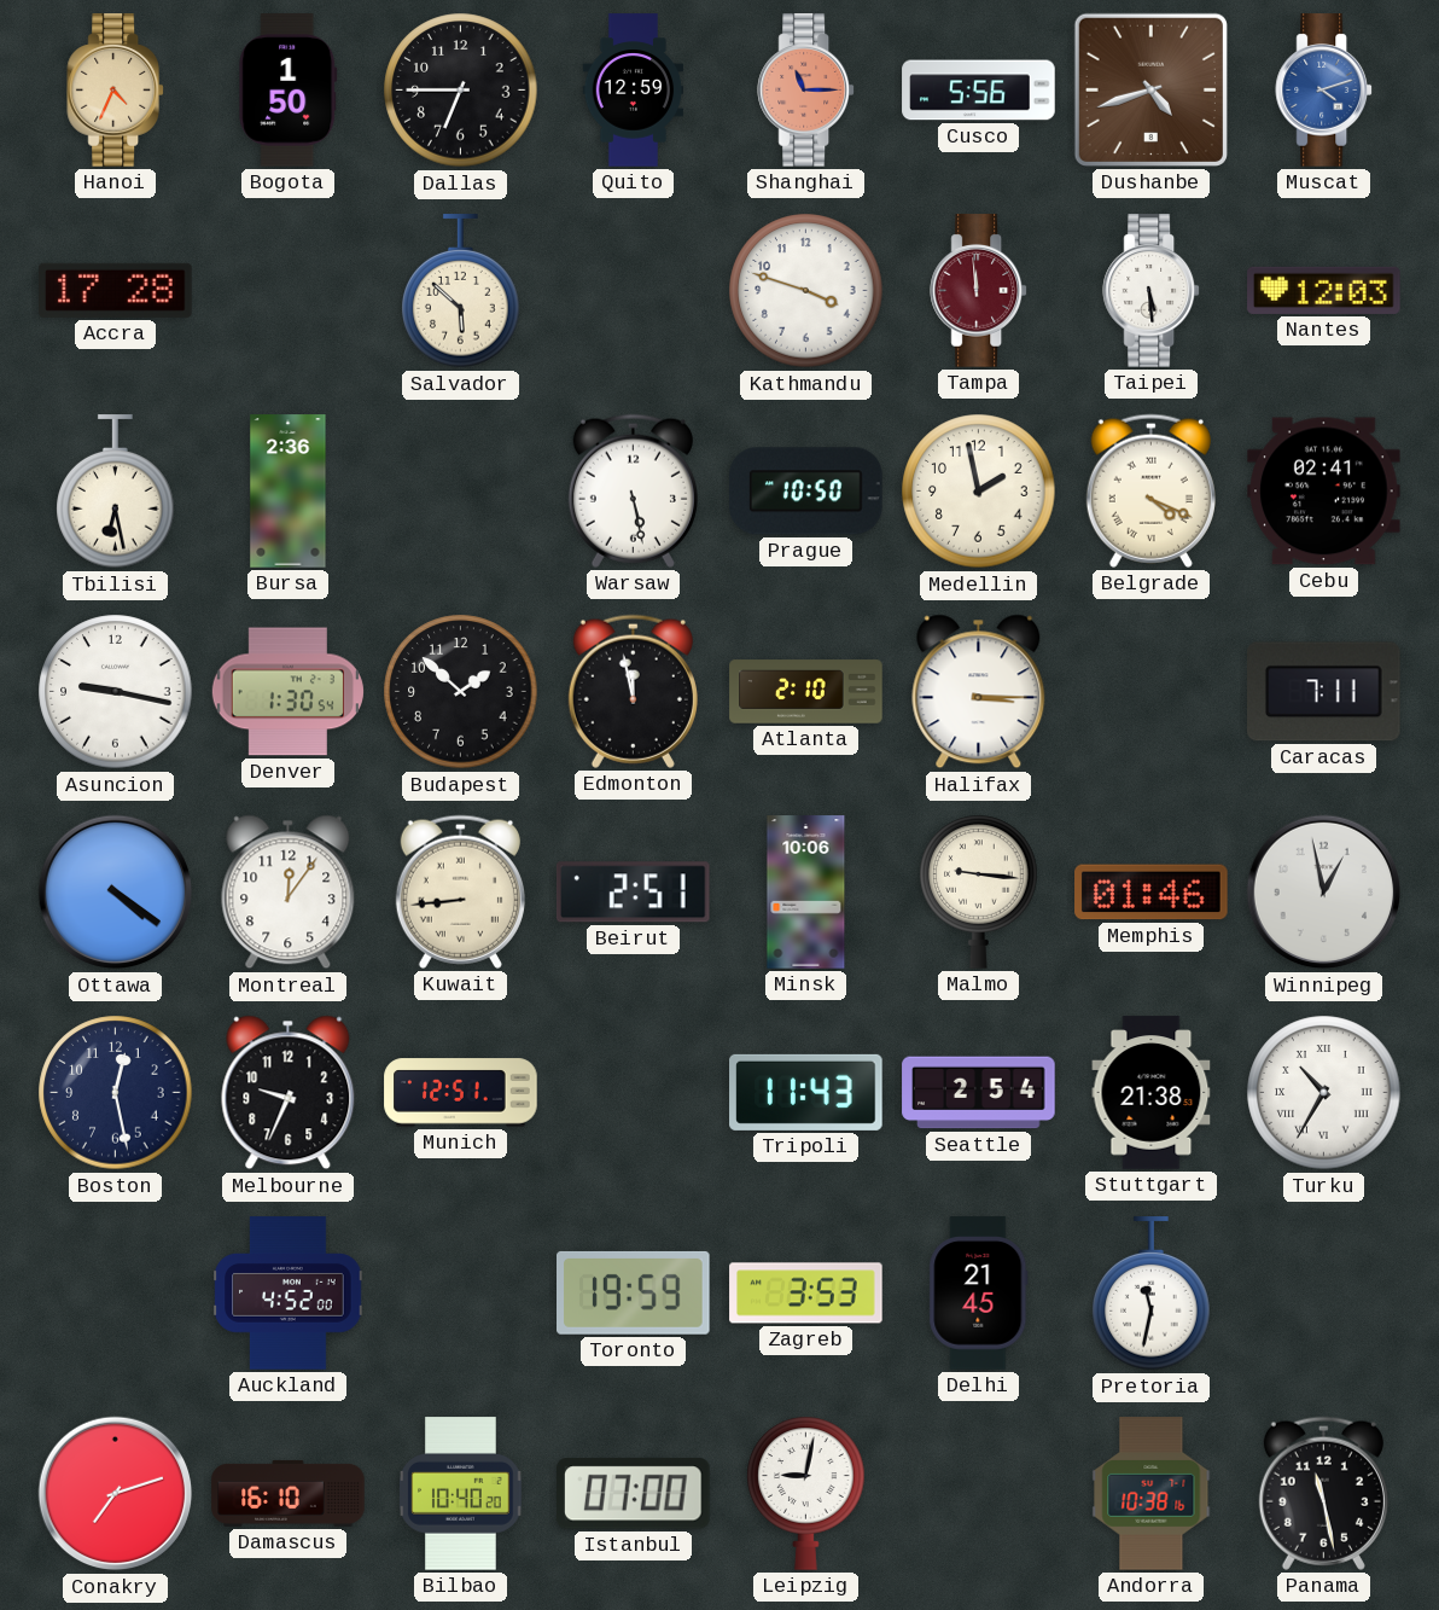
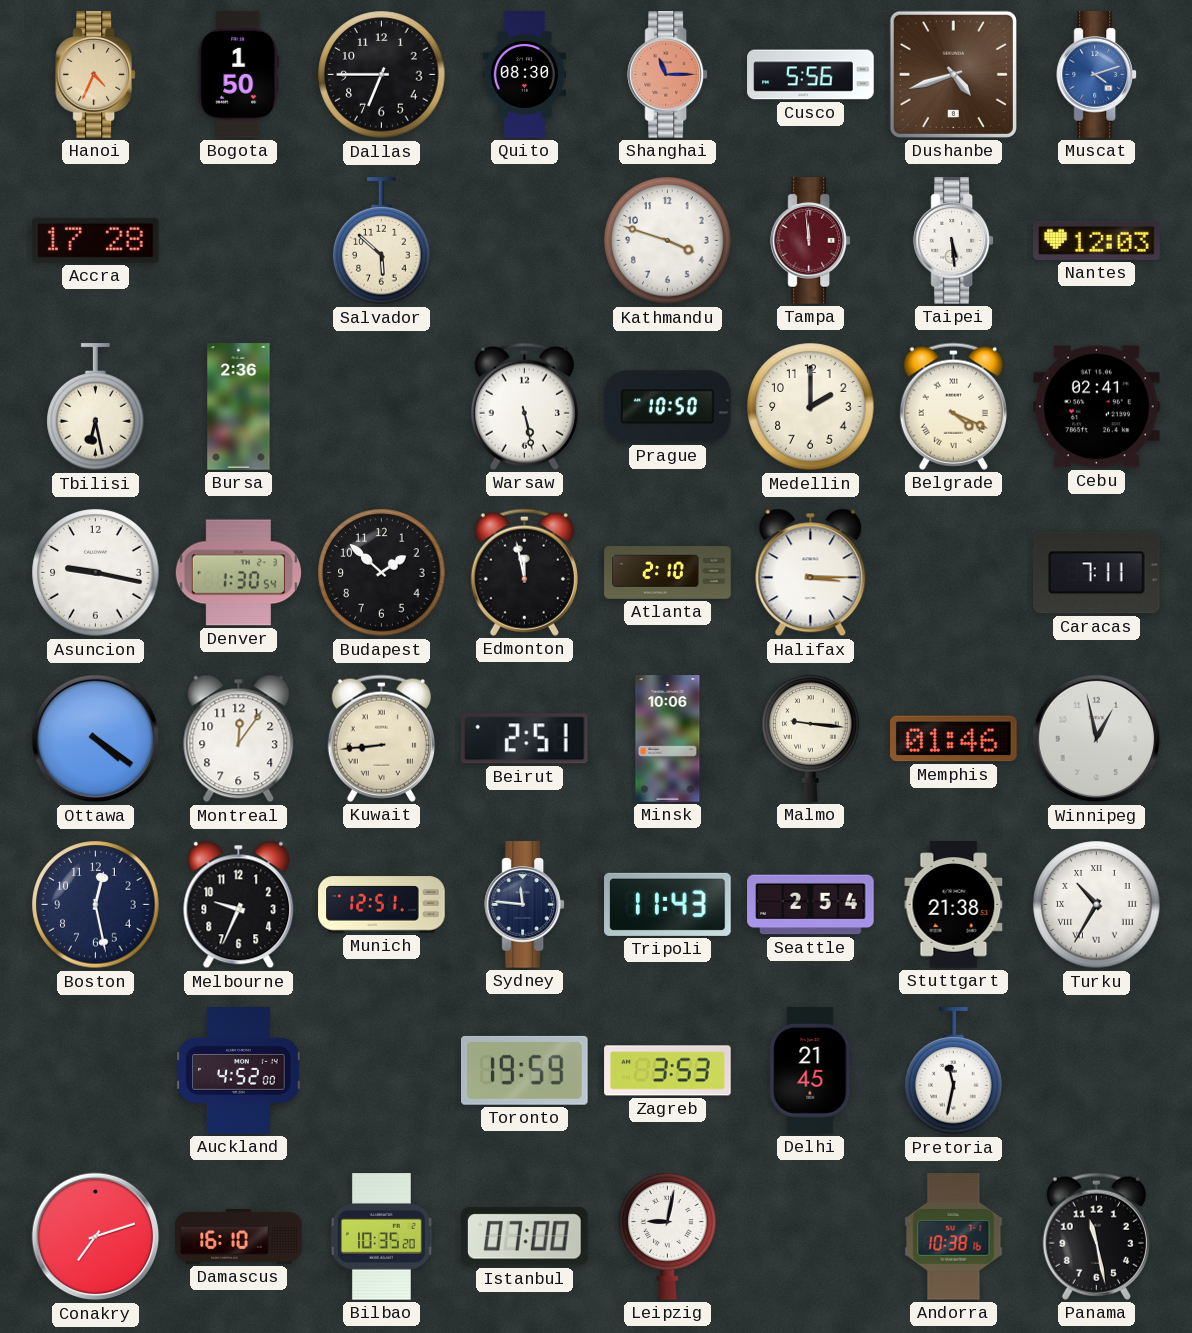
Quito: 12:59 -> 08:30 (525, 75)
Medellin: 1:58 -> 2:00 (811, 407)
Sydney: none -> 11:46 (525, 905)
Bilbao: 10:40 -> 10:35 (382, 1237)
